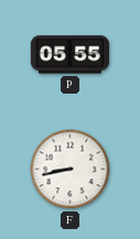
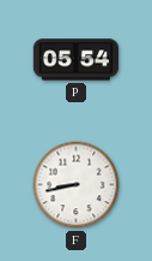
P: 05:55 -> 05:54 (75, 60)
